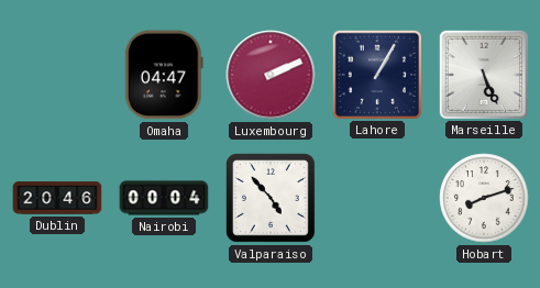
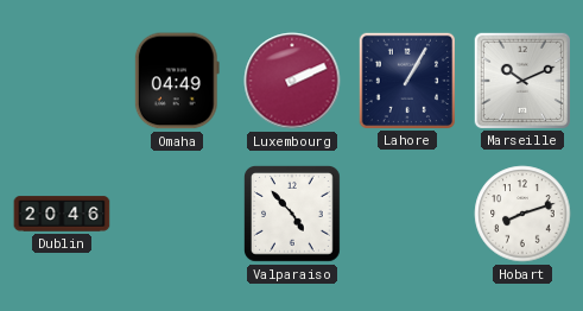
Omaha: 04:47 -> 04:49 (177, 81)
Marseille: 5:26 -> 10:11 (521, 80)
Nairobi: 00:04 -> none (164, 198)
